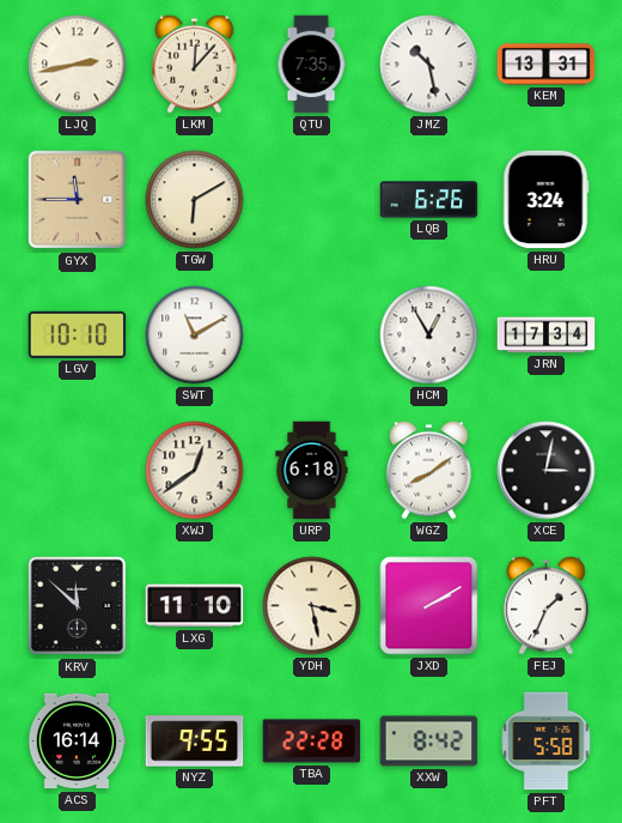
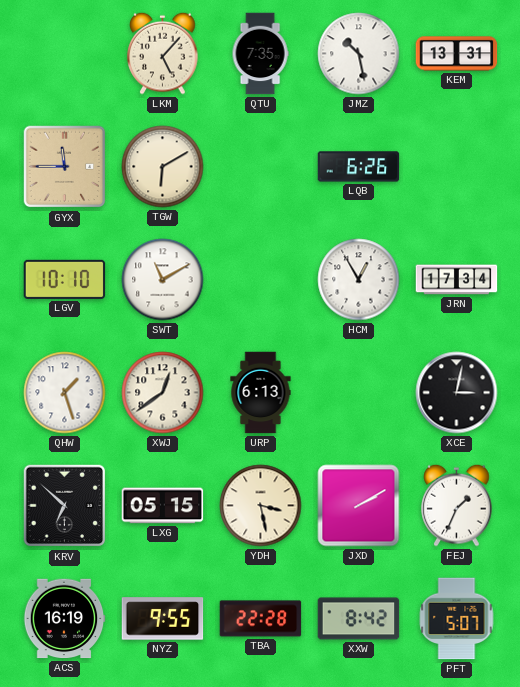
LJQ: 2:43 -> none (78, 65)
LKM: 12:07 -> 5:07 (163, 53)
HRU: 3:24 -> none (545, 200)
QHW: none -> 1:27 (65, 393)
URP: 6:18 -> 6:13 (261, 393)
WGZ: 8:09 -> none (429, 470)
KRV: 11:52 -> 6:52 (65, 506)
LXG: 11:10 -> 05:15 (163, 506)
ACS: 16:14 -> 16:19 (64, 619)
PFT: 5:58 -> 5:07 (457, 619)
